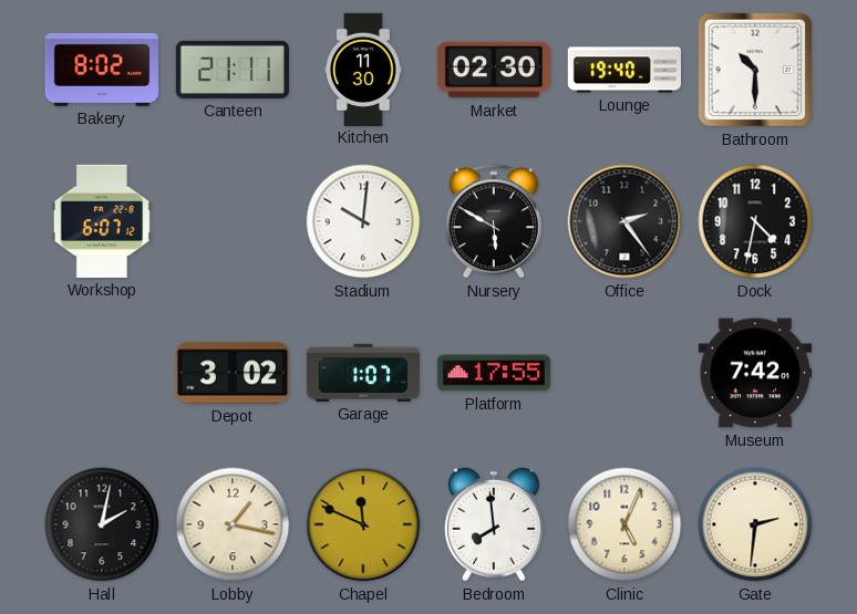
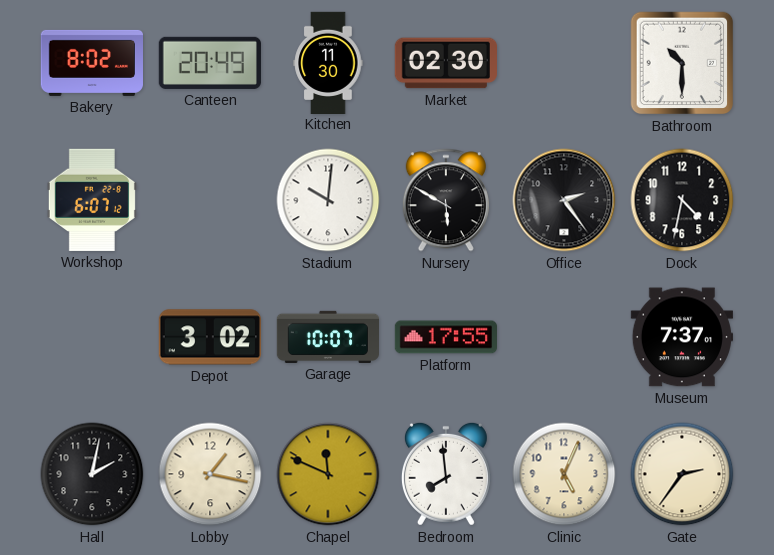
Canteen: 21:11 -> 20:49 (210, 63)
Lounge: 19:40 -> none (624, 70)
Garage: 1:07 -> 10:07 (327, 337)
Museum: 7:42 -> 7:37 (681, 337)
Gate: 2:31 -> 2:36 (682, 474)
